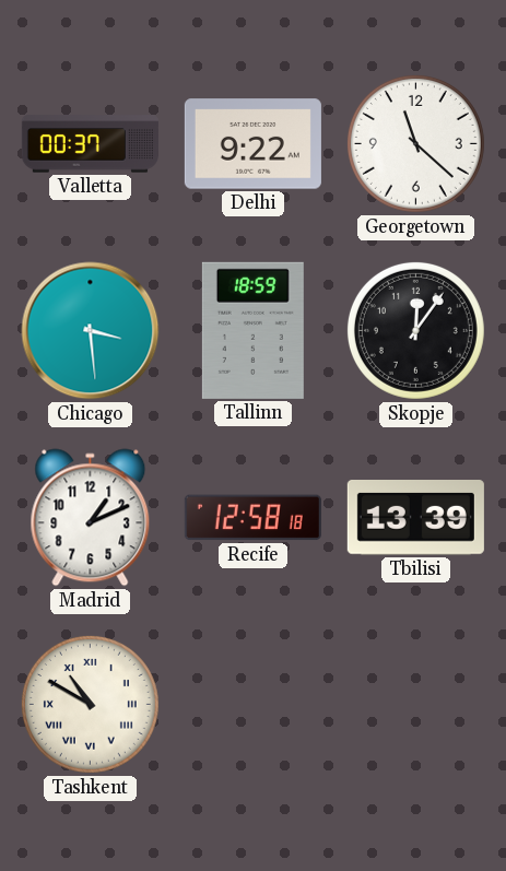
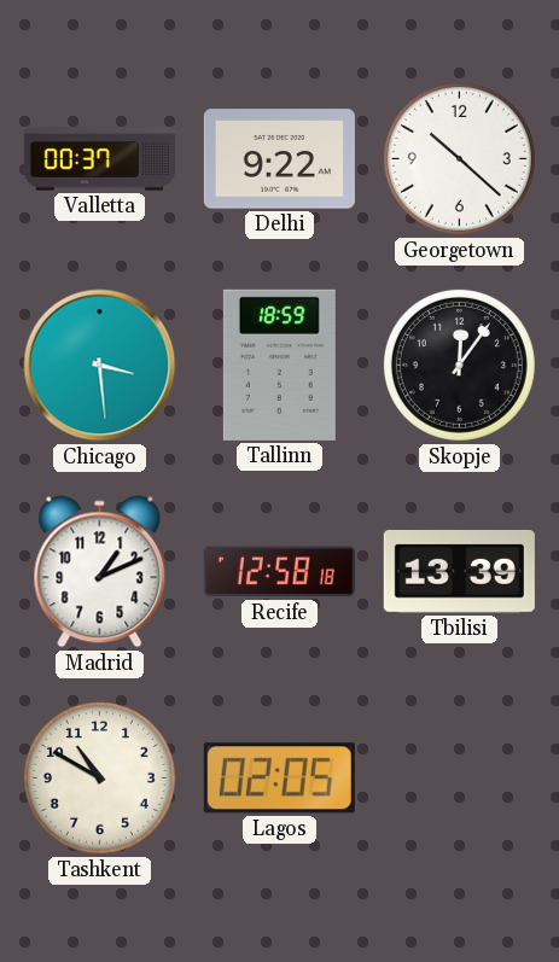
Georgetown: 11:22 -> 10:22 (459, 158)
Tashkent numerals: Roman -> Arabic (99, 777)
Lagos: none -> 02:05 (279, 779)
